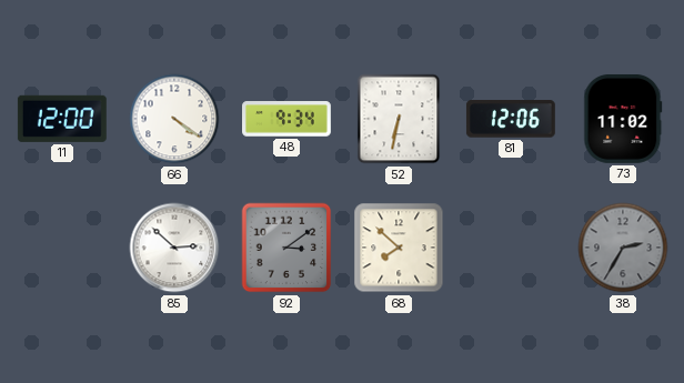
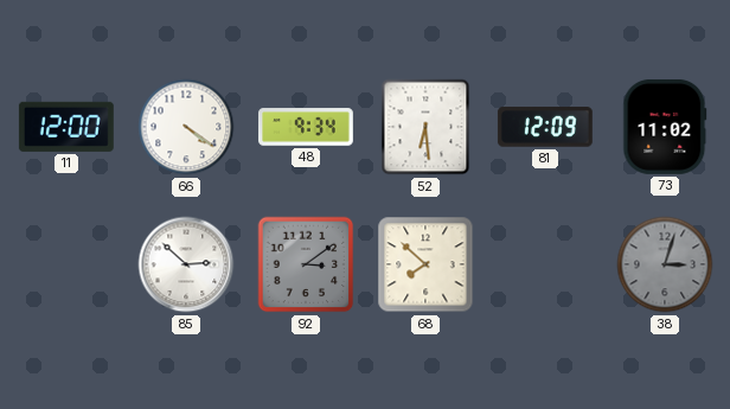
52: 6:32 -> 6:29 (425, 127)
81: 12:06 -> 12:09 (545, 127)
38: 2:35 -> 3:03 (665, 264)
